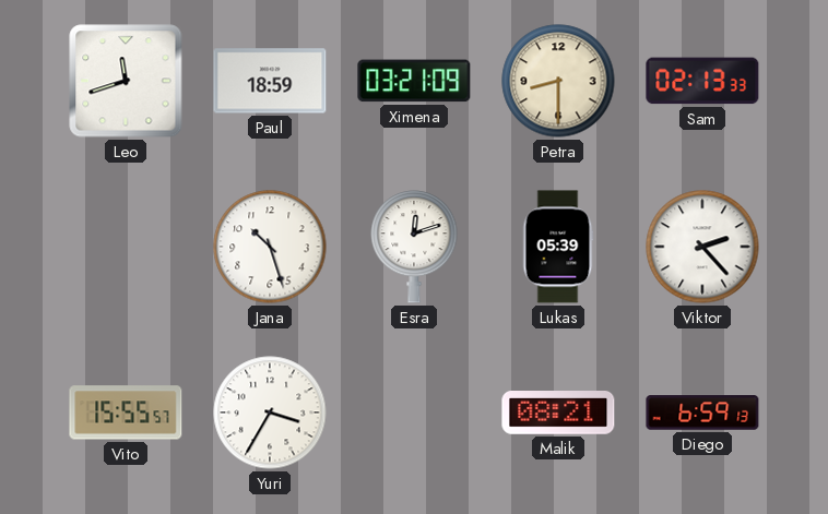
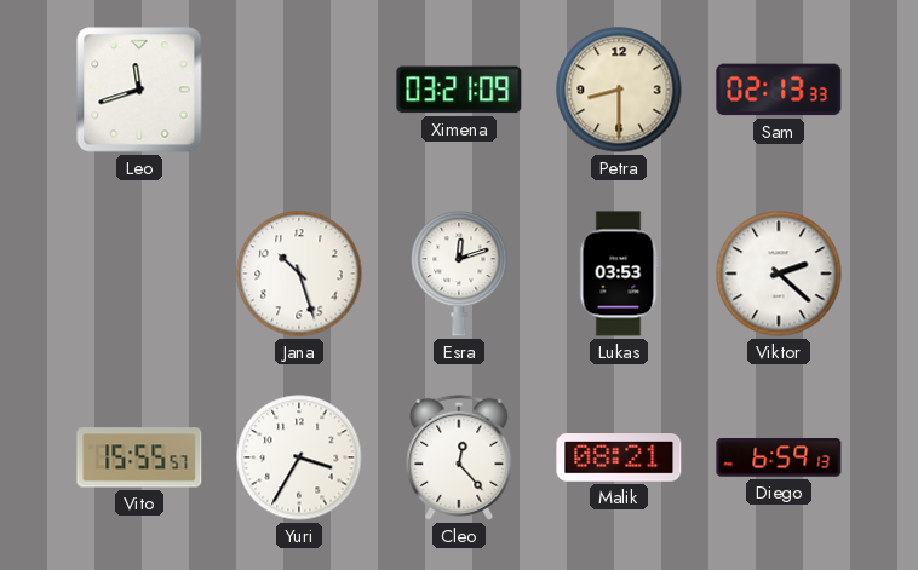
Paul: 18:59 -> none (270, 81)
Lukas: 05:39 -> 03:53 (619, 274)
Viktor: 2:23 -> 2:22 (779, 274)
Cleo: none -> 12:23 (459, 457)
